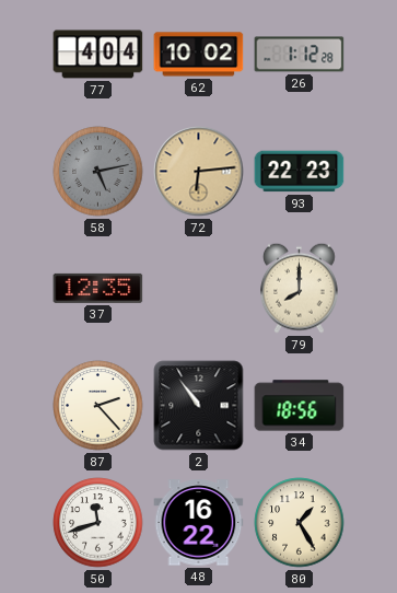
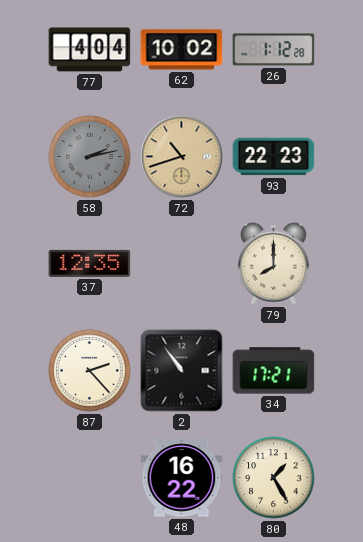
58: 5:13 -> 2:13 (90, 157)
72: 6:14 -> 10:42 (182, 157)
34: 18:56 -> 17:21 (274, 371)
50: 11:42 -> none (98, 523)
